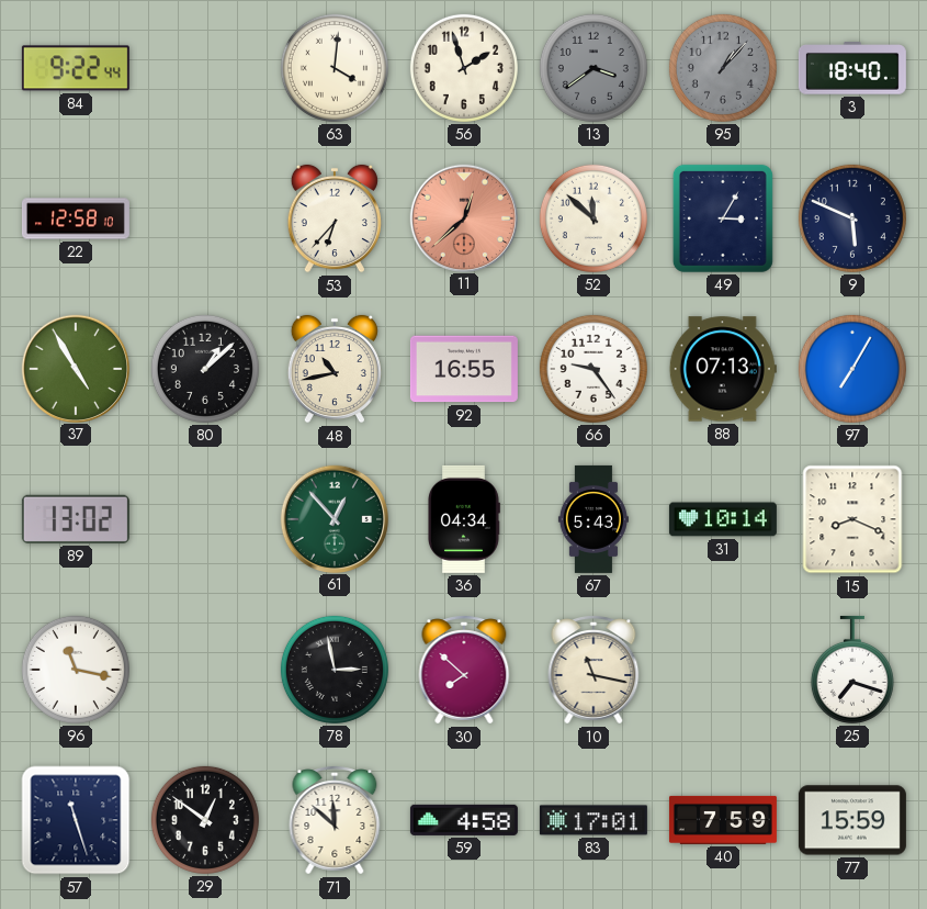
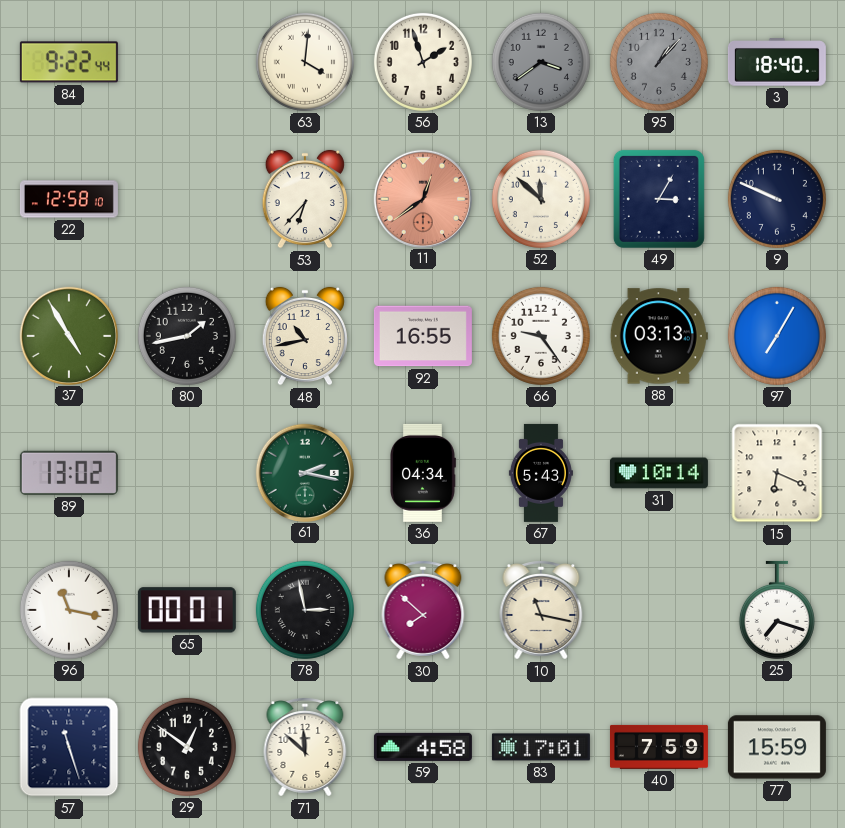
11: 12:38 -> 12:39 (422, 198)
9: 5:49 -> 9:49 (777, 199)
80: 1:08 -> 1:43 (187, 336)
88: 07:13 -> 03:13 (659, 336)
61: 12:53 -> 2:17 (304, 472)
15: 8:19 -> 6:19 (777, 473)
65: none -> 00:01 (187, 610)
